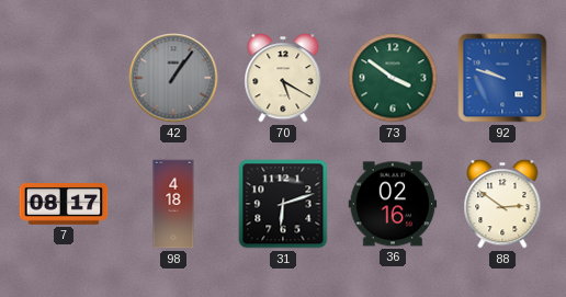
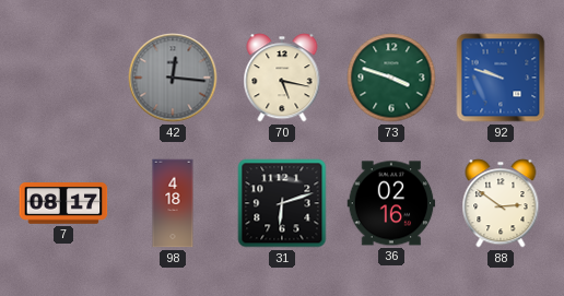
42: 1:06 -> 12:16 (173, 78)
70: 5:20 -> 5:17 (282, 78)
73: 3:51 -> 3:48 (391, 78)
